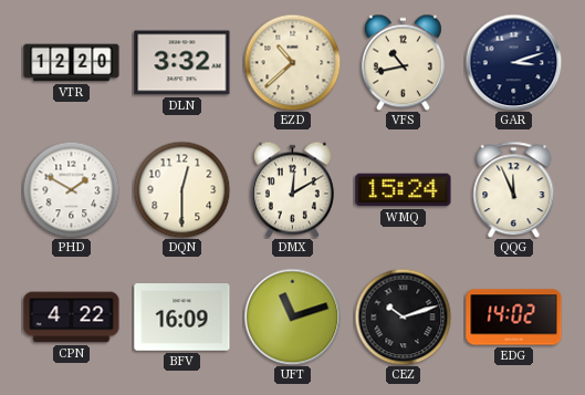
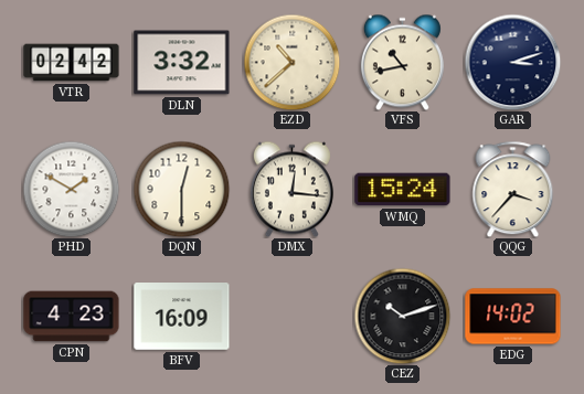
VTR: 12:20 -> 02:42 (72, 63)
DMX: 12:10 -> 12:16 (291, 189)
QQG: 11:56 -> 3:37 (513, 189)
CPN: 4:22 -> 4:23 (72, 317)
UFT: 11:12 -> none (292, 316)
